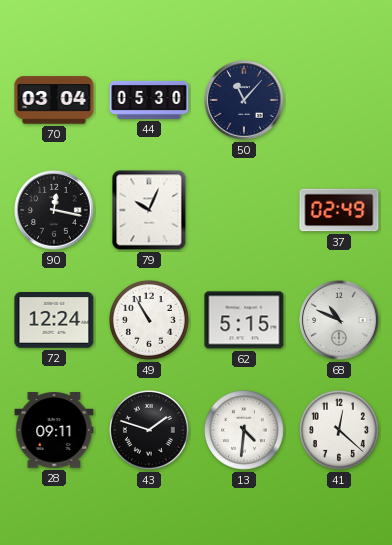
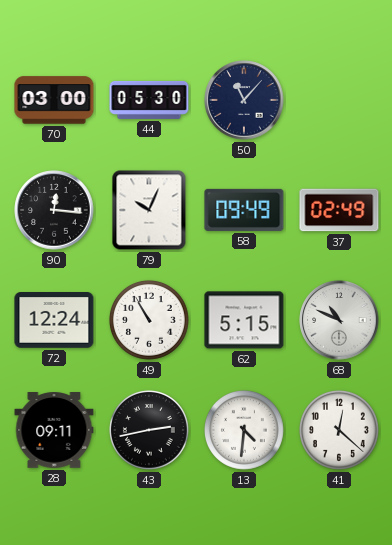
70: 03:04 -> 03:00 (54, 100)
90: 12:17 -> 12:16 (54, 210)
58: none -> 09:49 (244, 210)
43: 1:48 -> 2:43 (149, 430)
